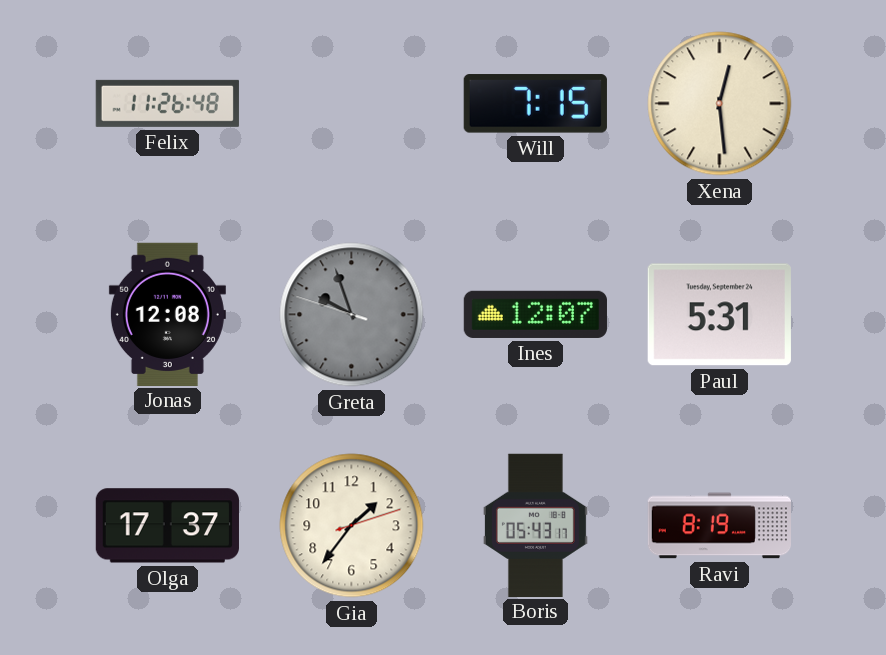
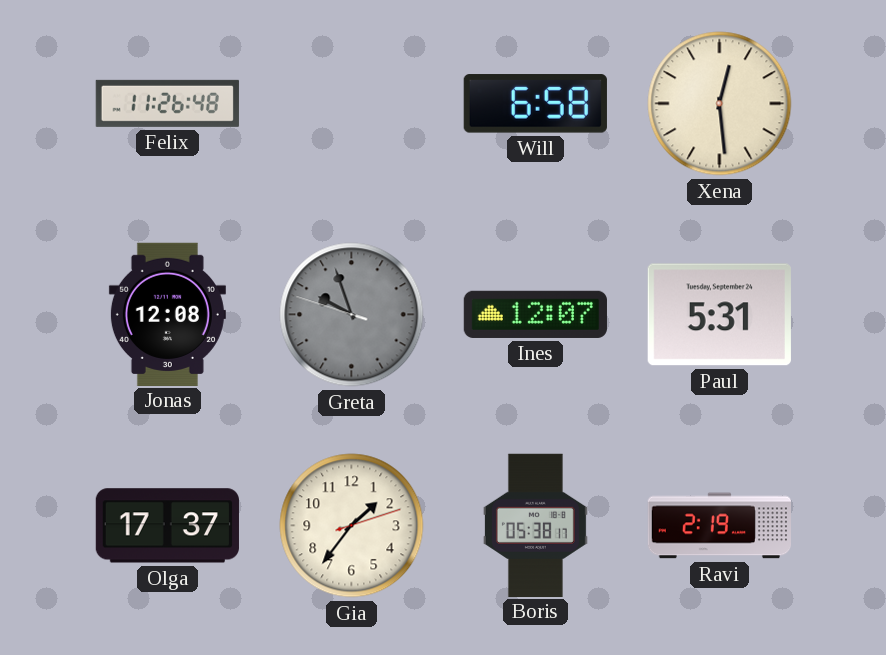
Will: 7:15 -> 6:58 (535, 104)
Boris: 05:43 -> 05:38 (535, 525)
Ravi: 8:19 -> 2:19 (719, 526)
